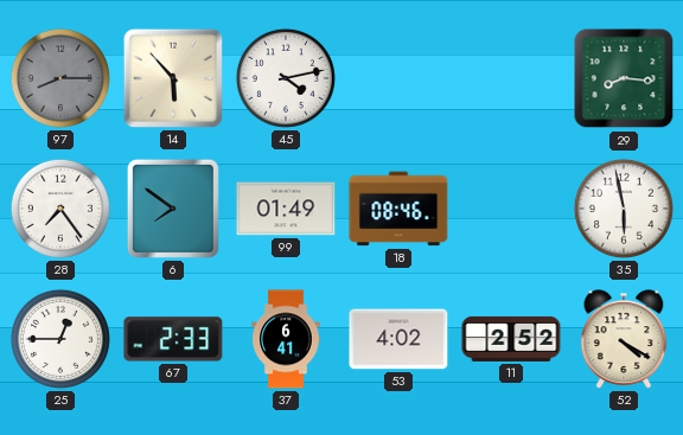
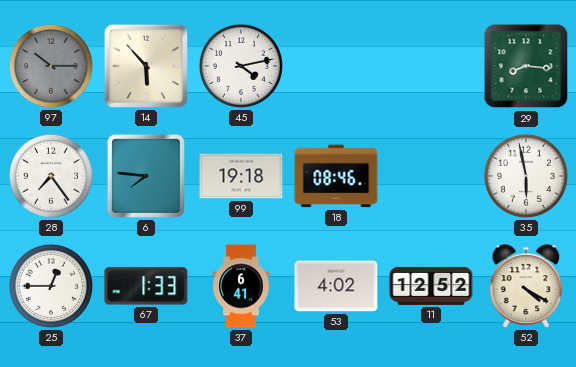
97: 8:15 -> 10:15 (51, 66)
6: 7:51 -> 7:46 (146, 176)
99: 01:49 -> 19:18 (241, 176)
67: 2:33 -> 1:33 (146, 286)
11: 2:52 -> 12:52 (431, 286)
